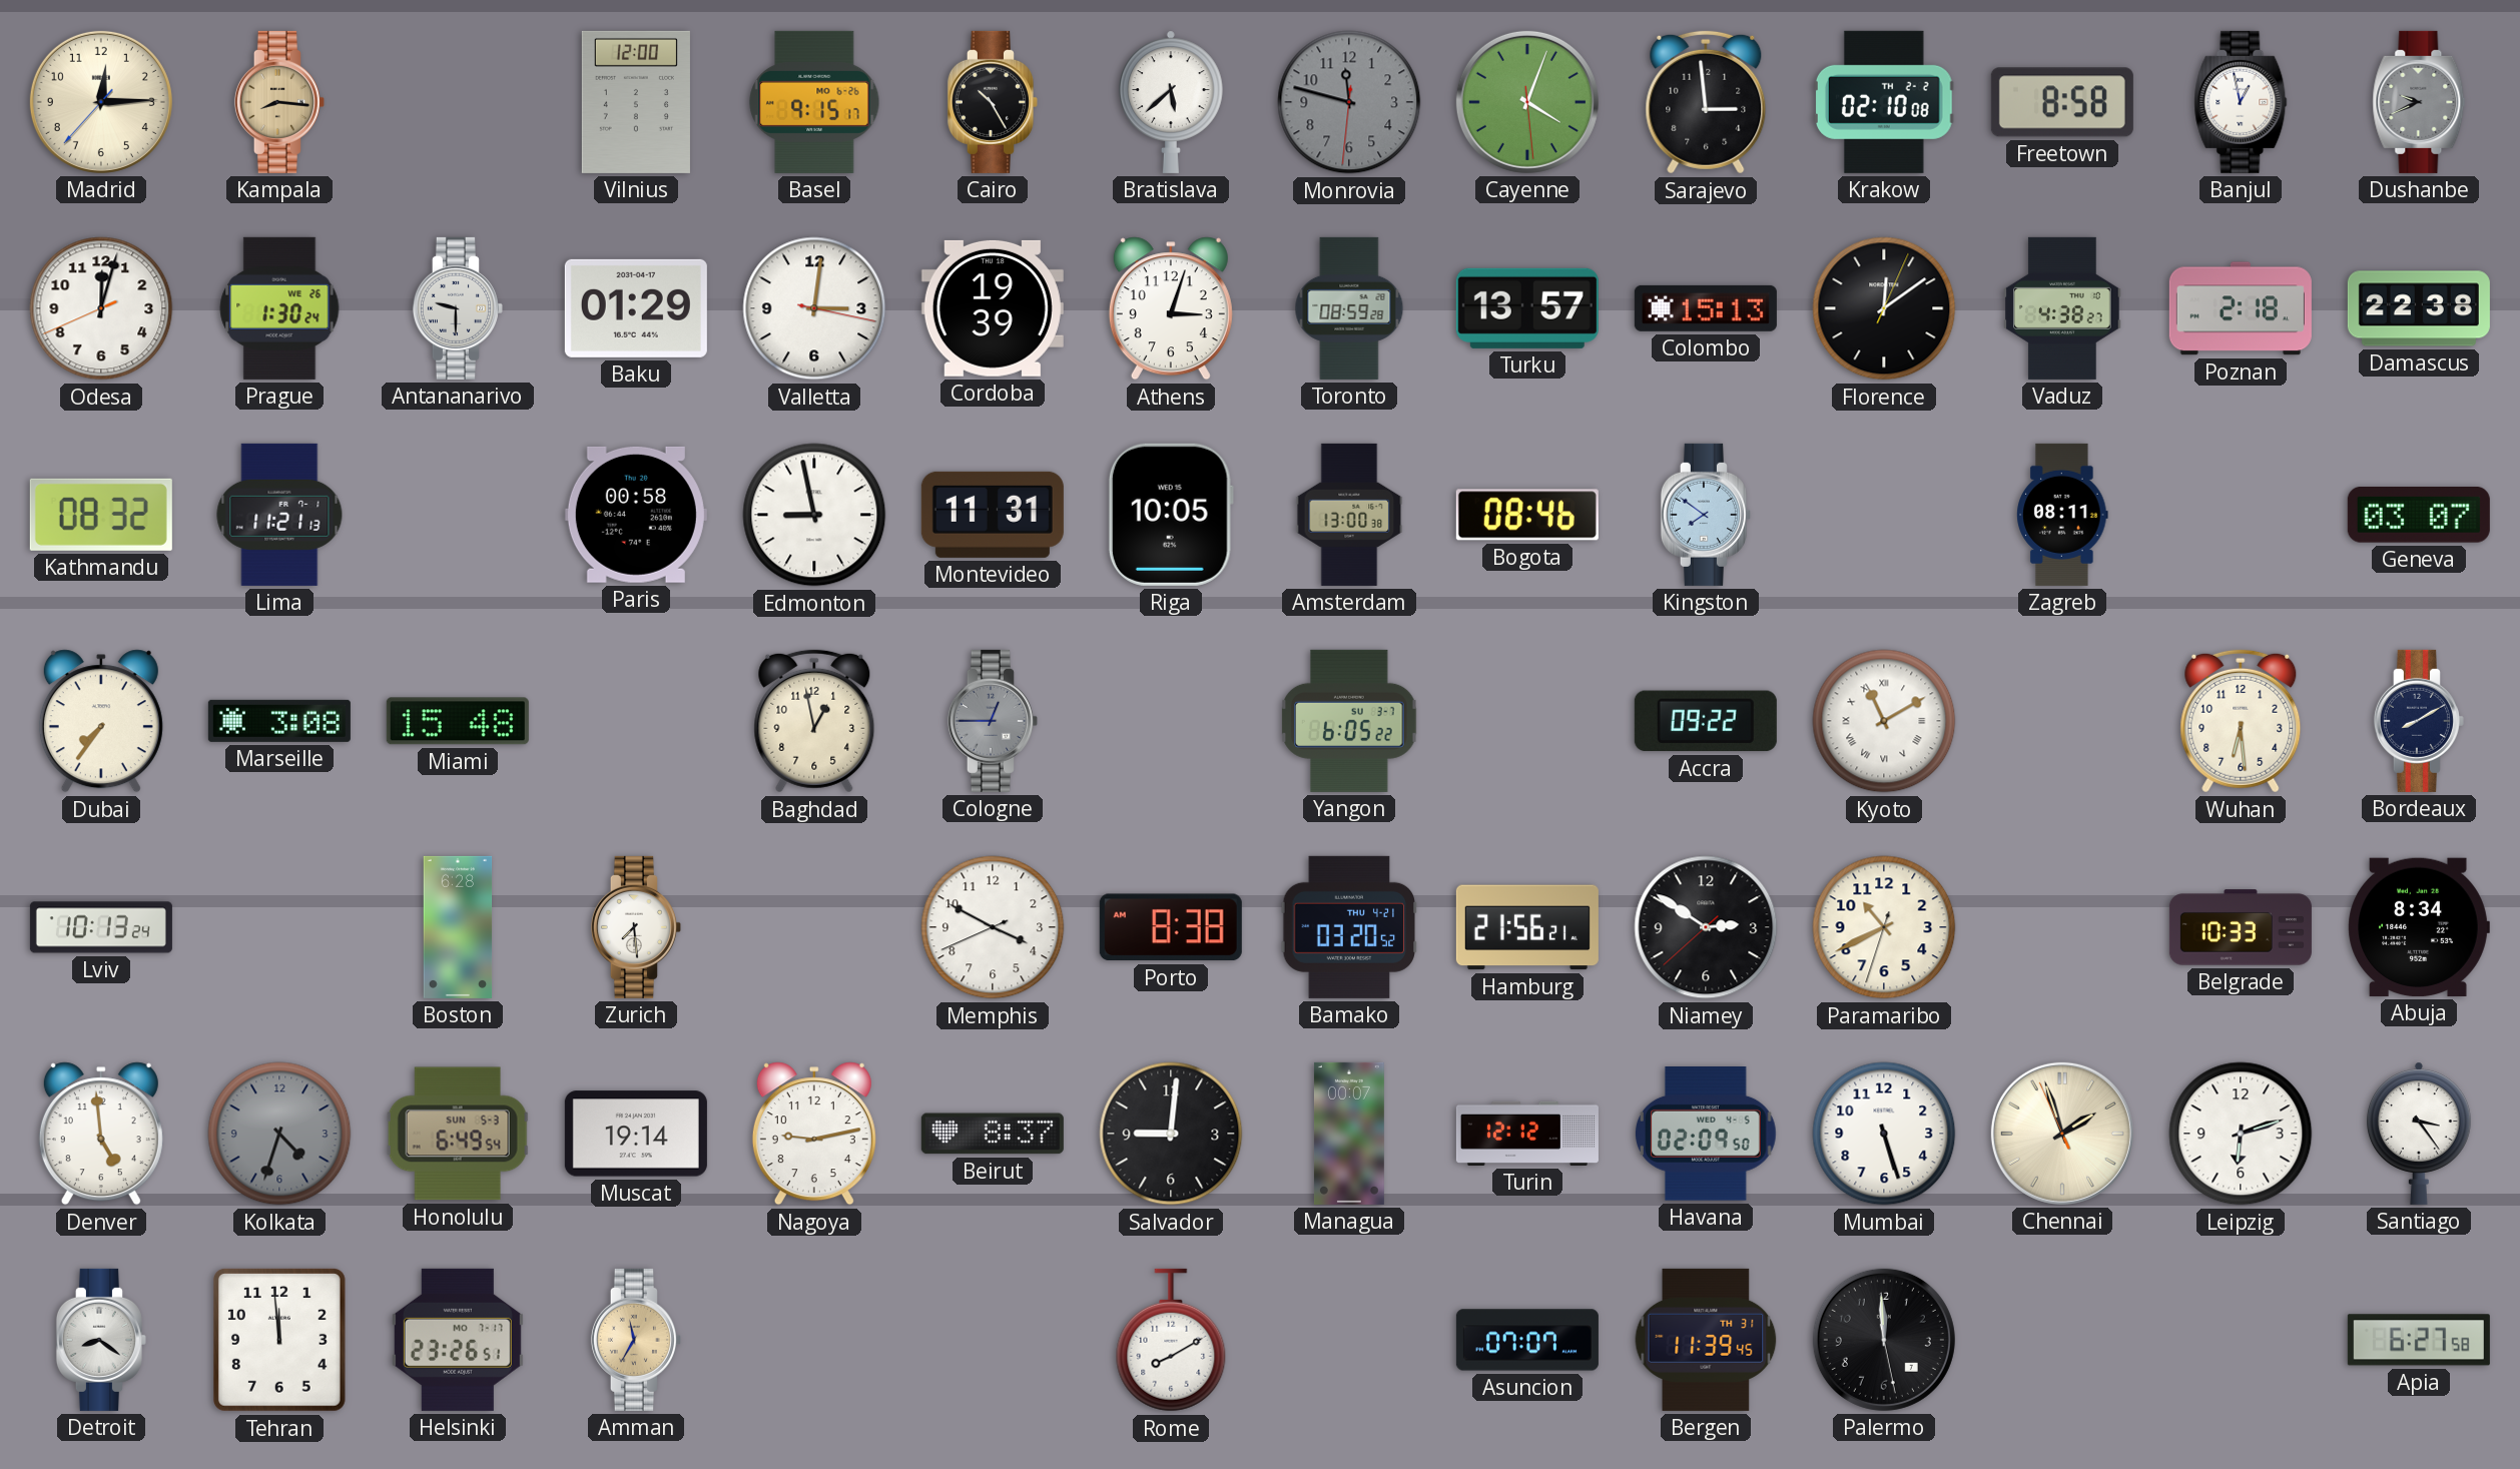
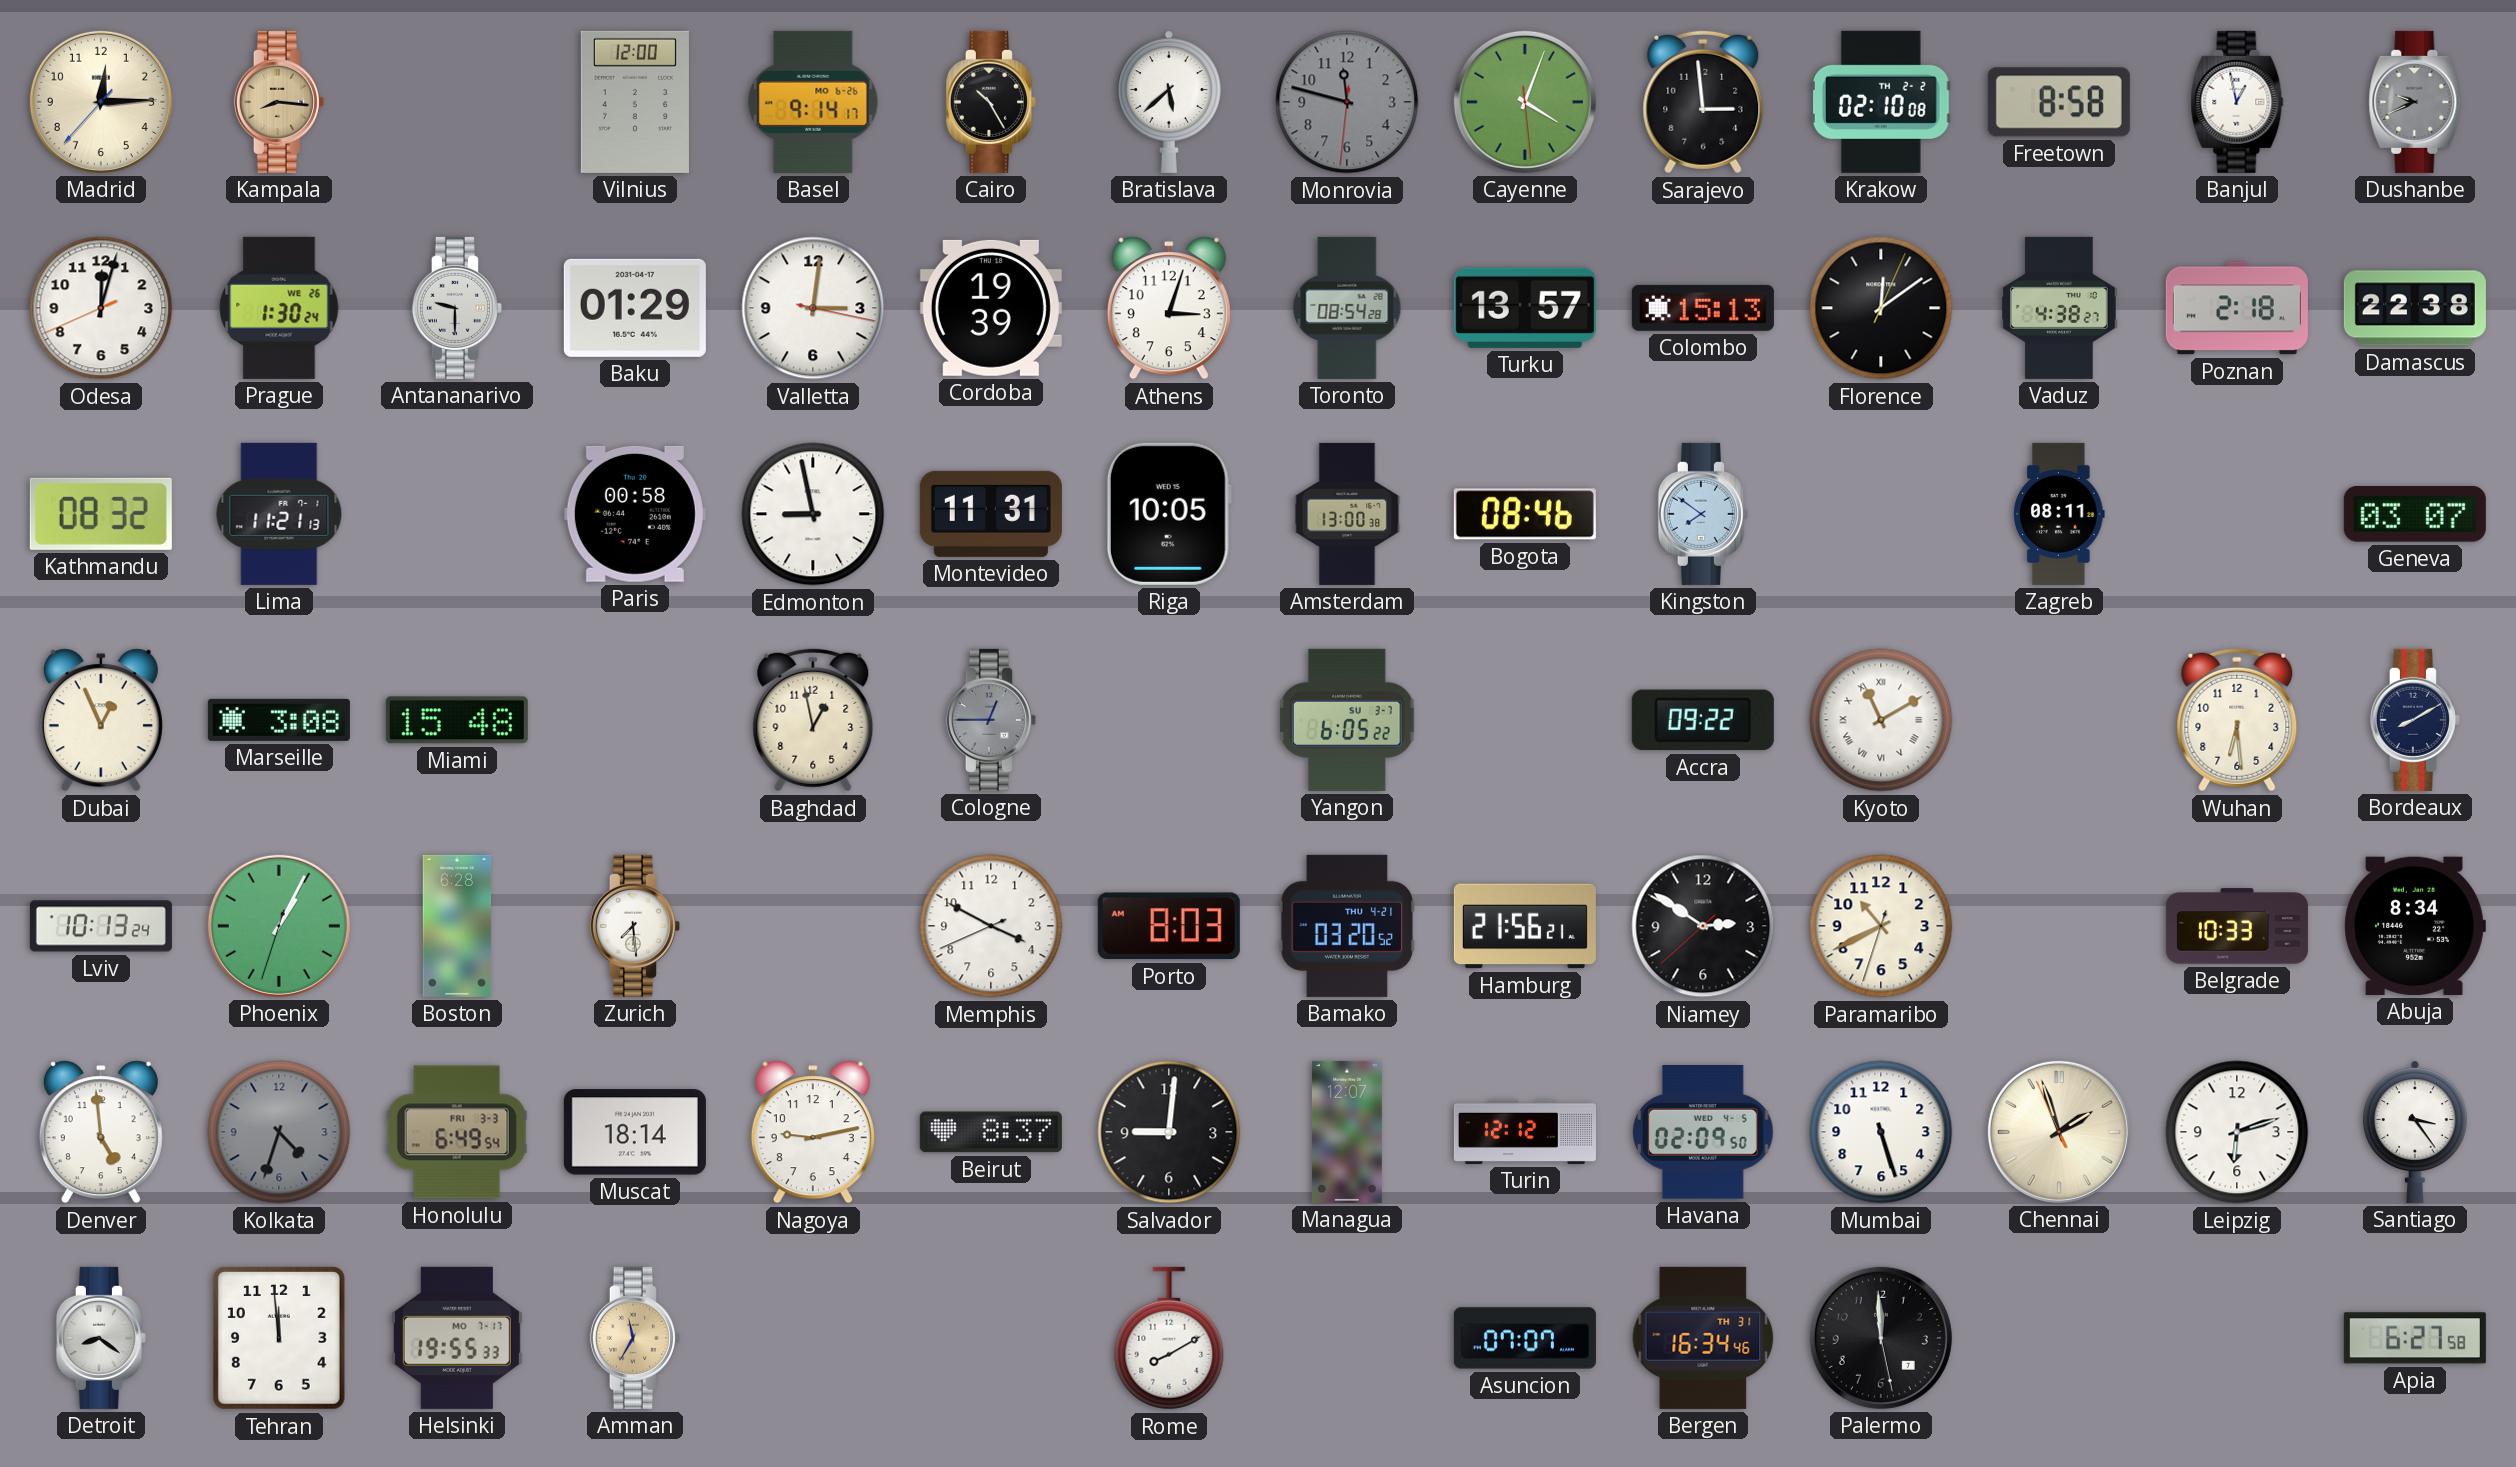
Basel: 9:15 -> 9:14 (813, 102)
Toronto: 08:59 -> 08:54 (1347, 308)
Dubai: 7:36 -> 12:56 (101, 720)
Phoenix: none -> 1:04 (279, 926)
Porto: 8:38 -> 8:03 (1169, 926)
Honolulu date: SUN 5-3 -> FRI 3-3 (457, 1132)
Muscat: 19:14 -> 18:14 (635, 1132)
Managua: 00:07 -> 12:07 (1347, 1132)
Helsinki: 23:26 -> 19:55 (457, 1338)
Bergen: 11:39 -> 16:34 (1703, 1338)
